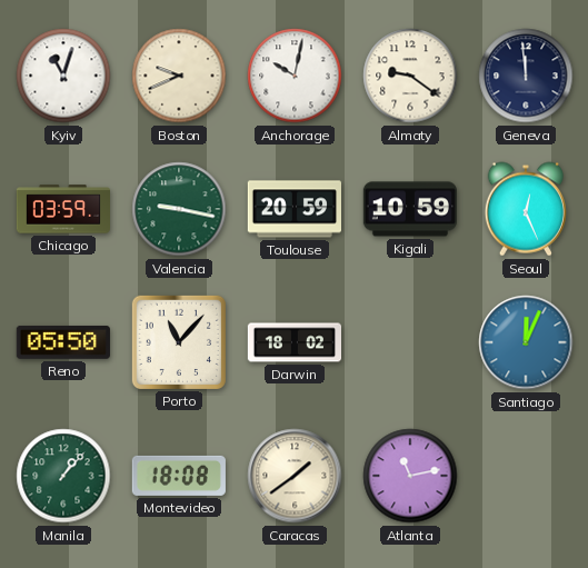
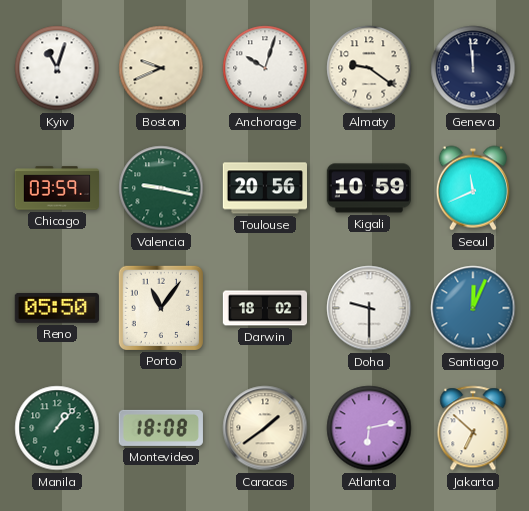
Anchorage: 10:02 -> 10:03 (265, 68)
Toulouse: 20:59 -> 20:56 (264, 188)
Seoul: 12:26 -> 11:41 (473, 188)
Porto: 11:07 -> 11:06 (161, 308)
Doha: none -> 9:30 (369, 308)
Atlanta: 11:13 -> 6:13 (369, 428)
Jakarta: none -> 6:52 (473, 428)
